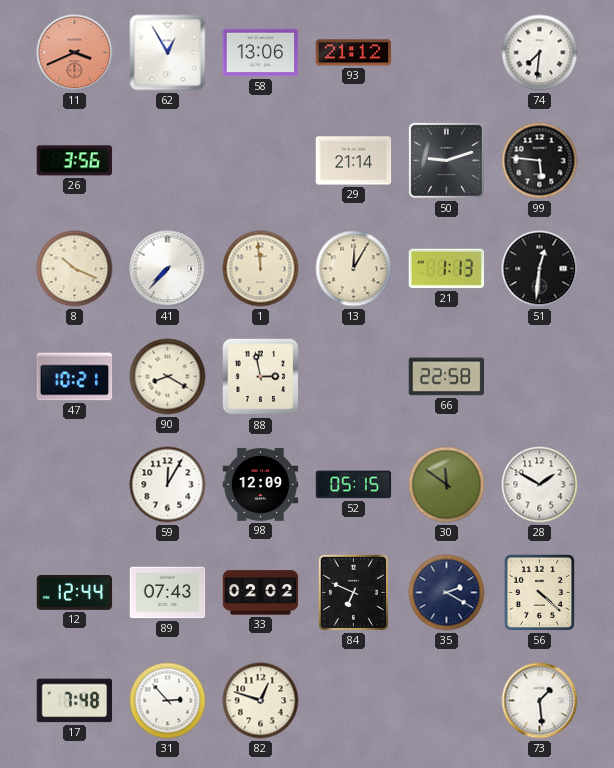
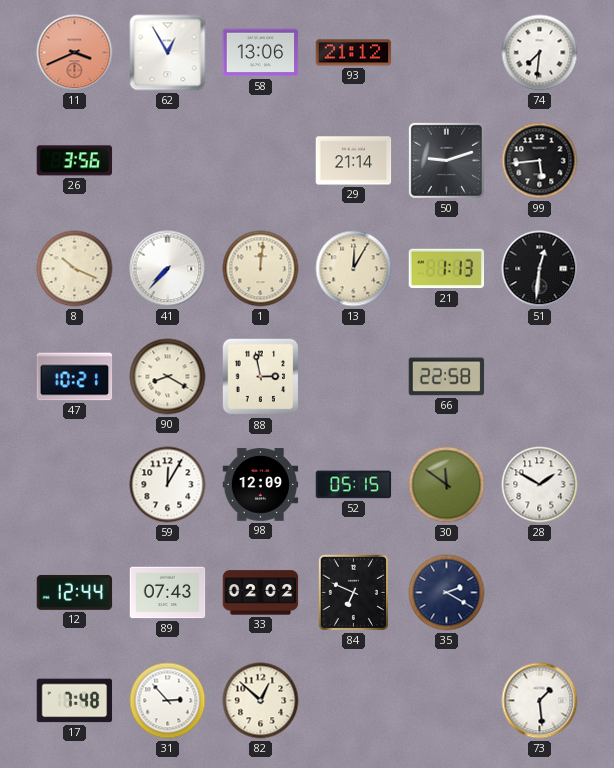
99: 5:46 -> 5:44 (540, 161)
1: 11:59 -> 12:01 (261, 269)
56: 4:22 -> none (539, 592)
82: 12:48 -> 12:52 (261, 701)
